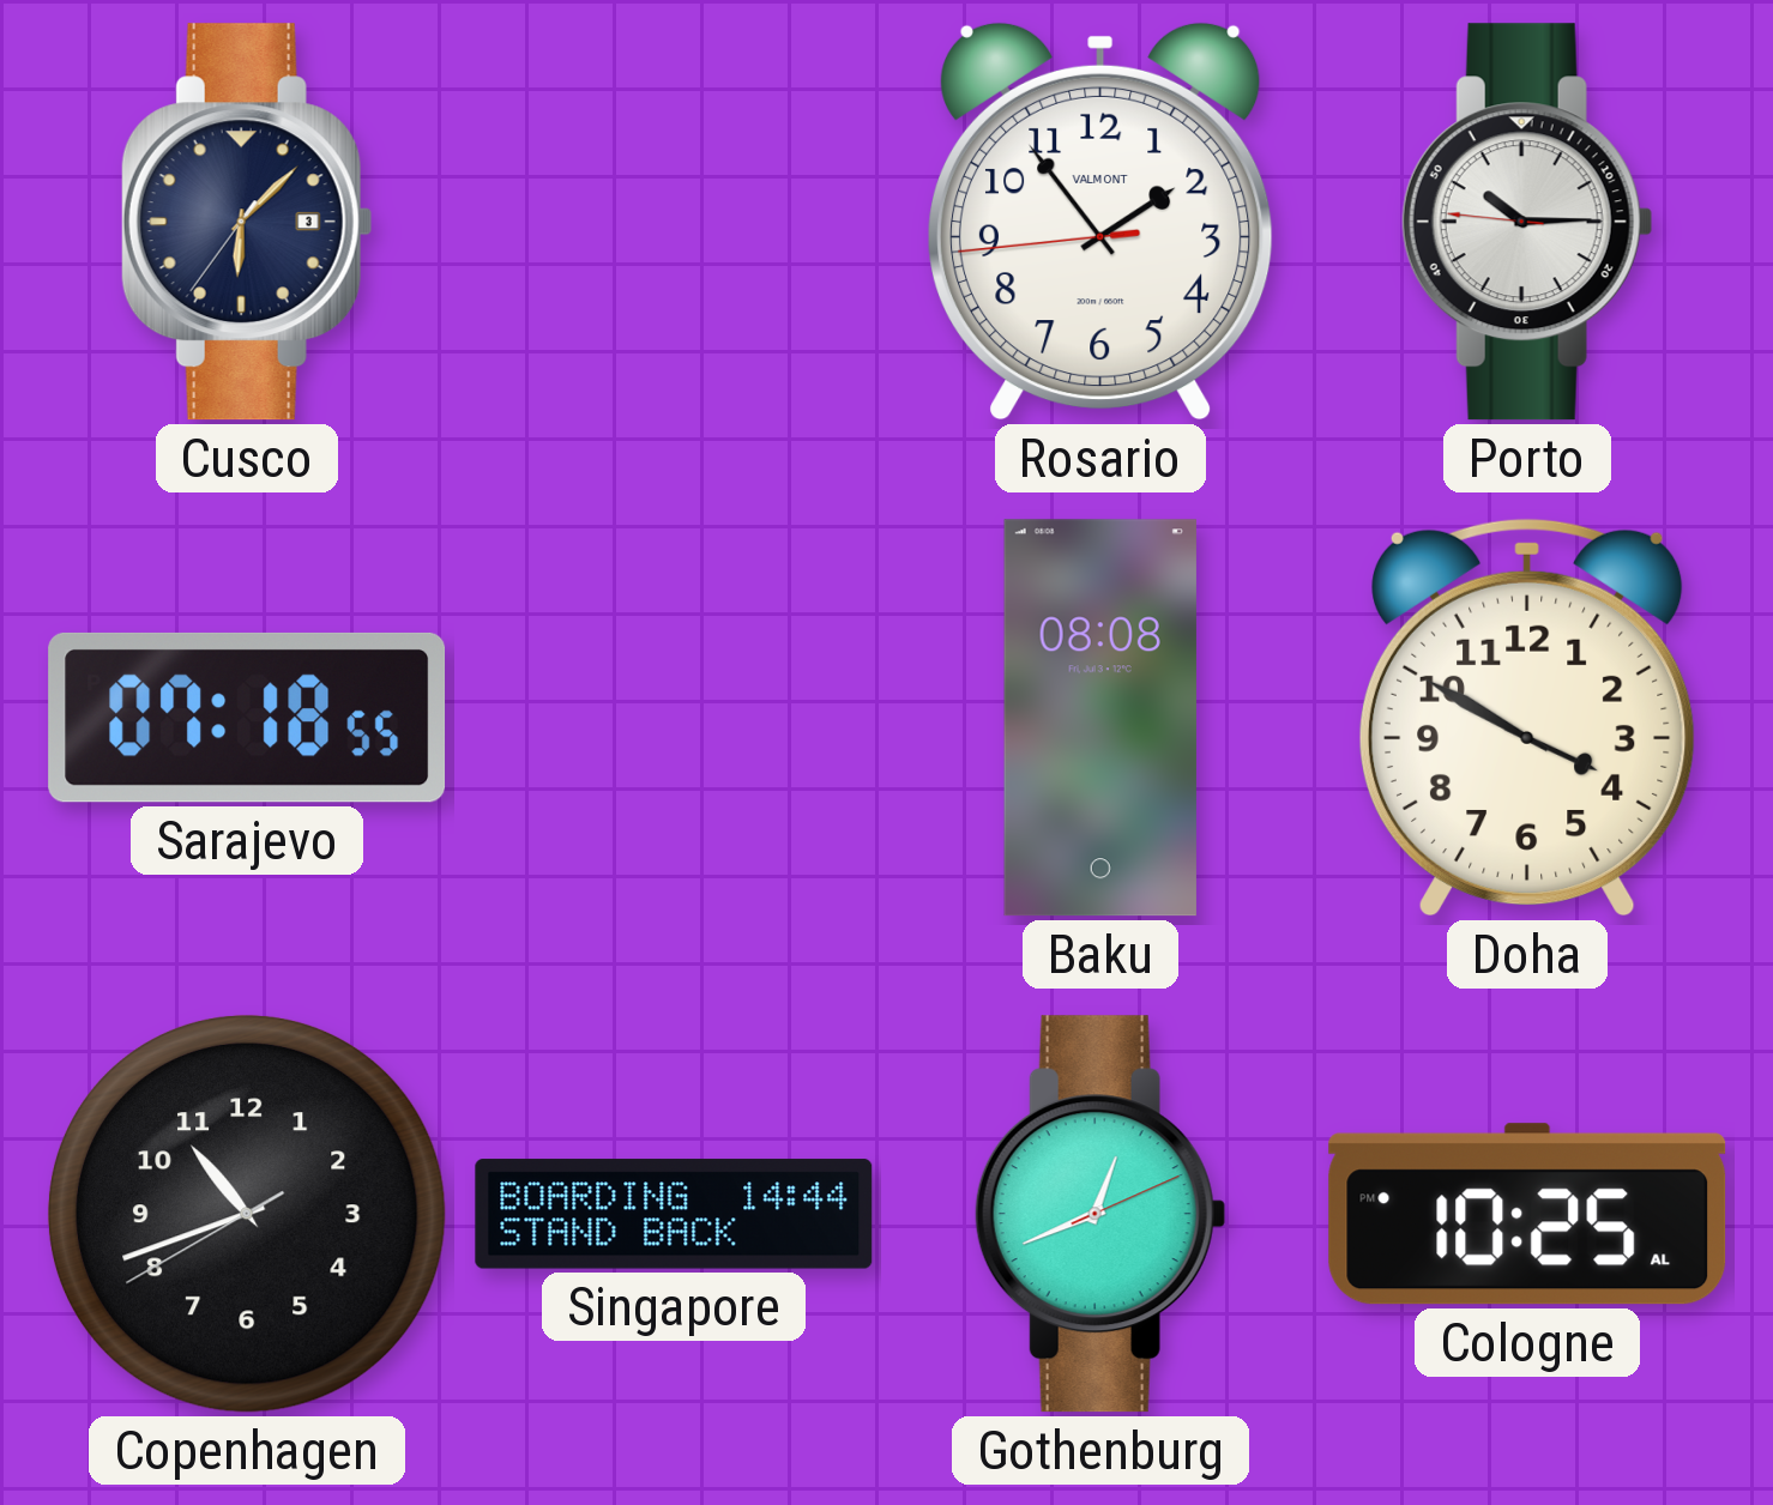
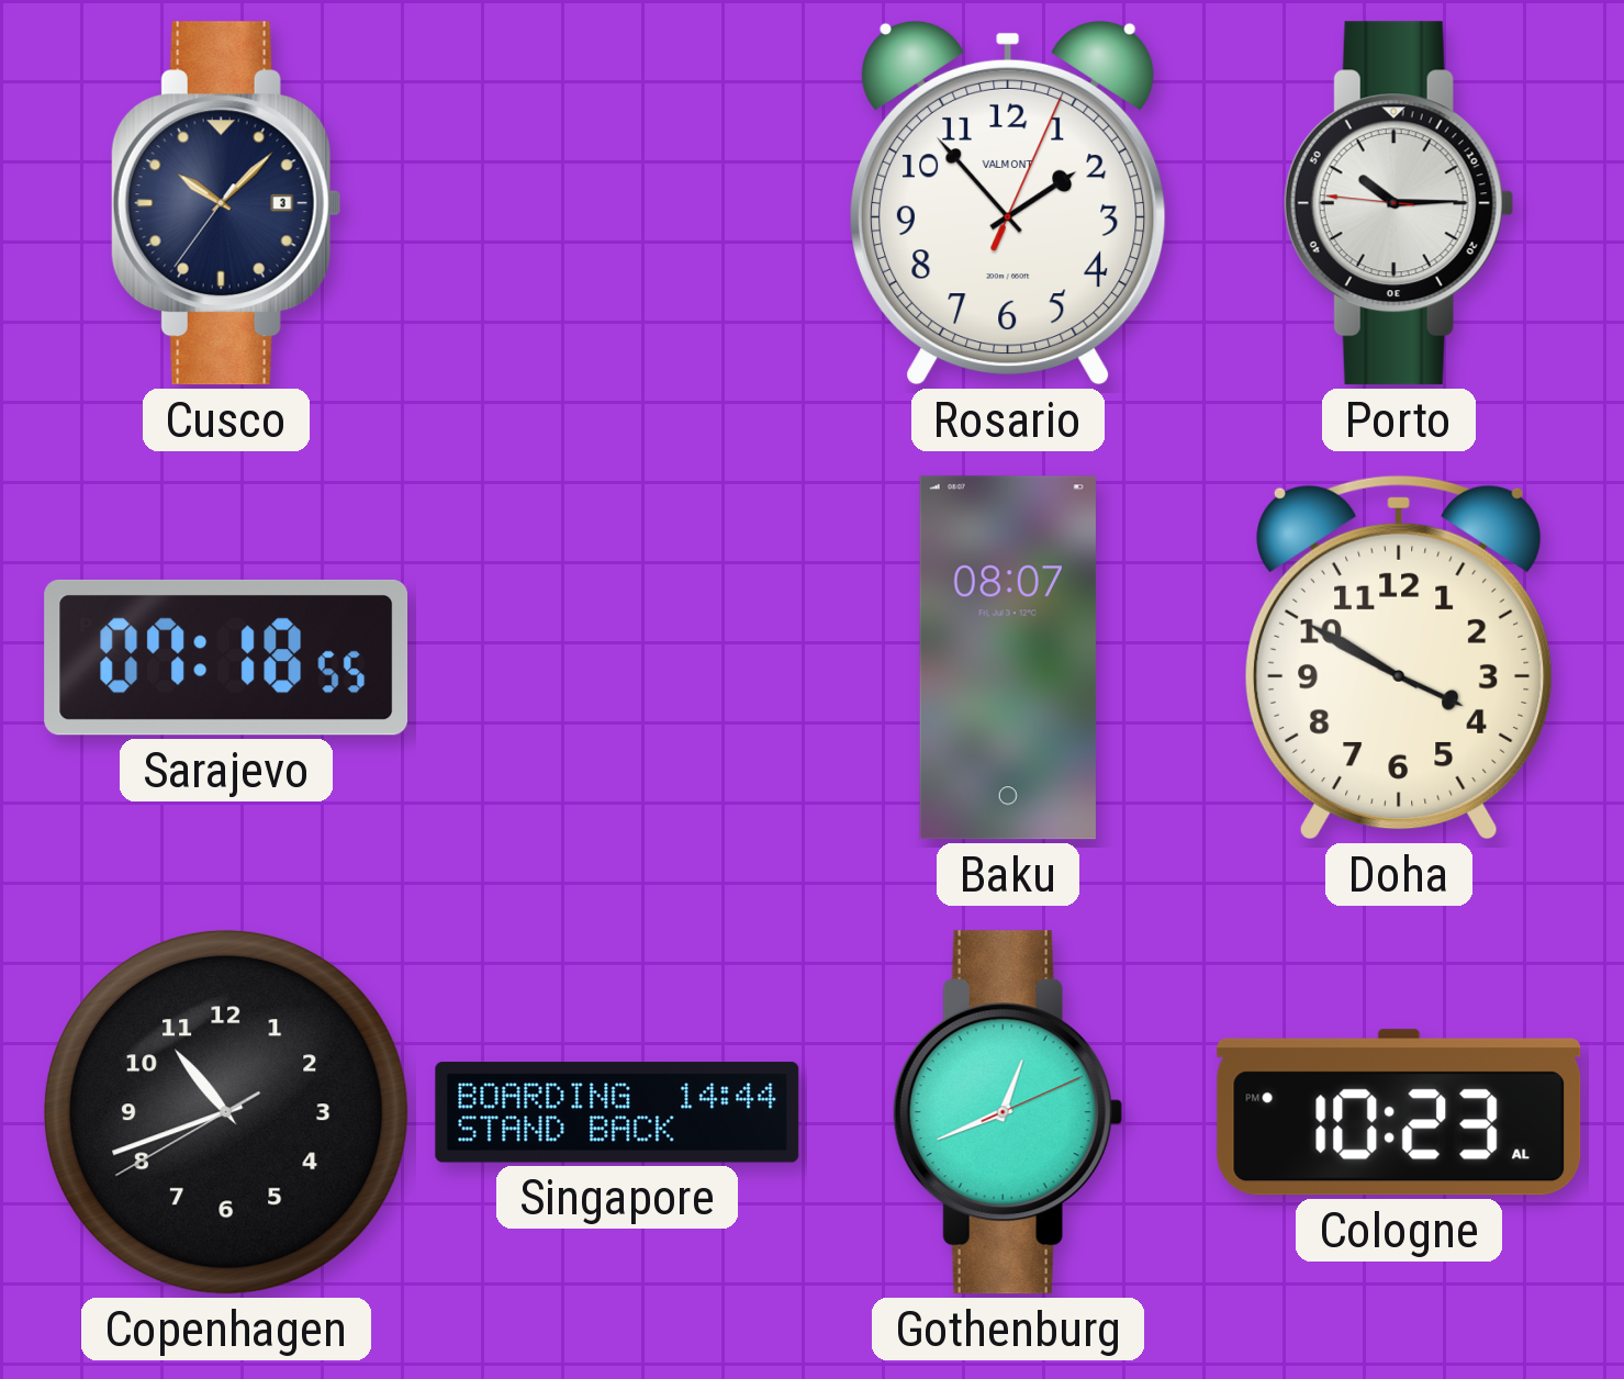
Cusco: 6:07 -> 10:07 (226, 203)
Rosario: 1:53:44 -> 1:53:04 (1009, 203)
Baku: 08:08 -> 08:07 (1008, 658)
Cologne: 10:25 -> 10:23 (1399, 1112)
